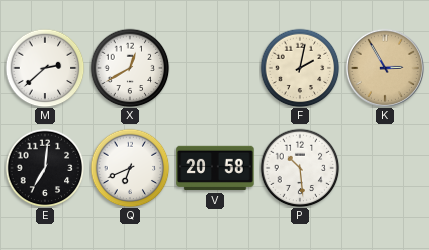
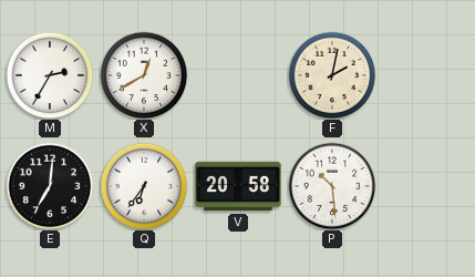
M: 2:38 -> 2:35 (50, 75)
K: 2:55 -> none (385, 68)
Q: 6:41 -> 6:36 (144, 186)
